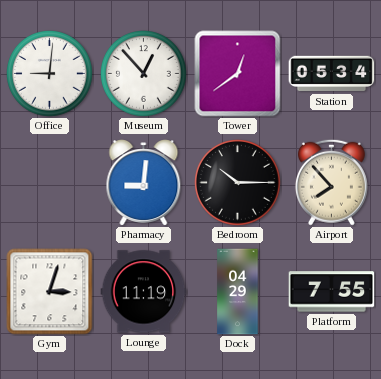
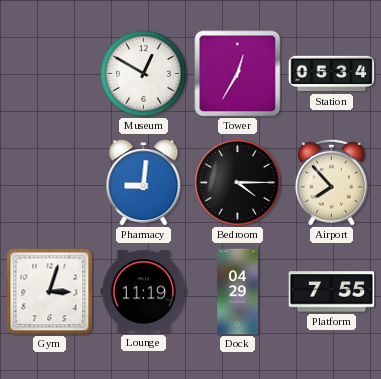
Office: 9:01 -> none (50, 74)
Museum: 12:53 -> 12:50 (144, 74)
Tower: 12:39 -> 12:35 (238, 74)
Bedroom: 10:15 -> 4:15 (238, 183)
